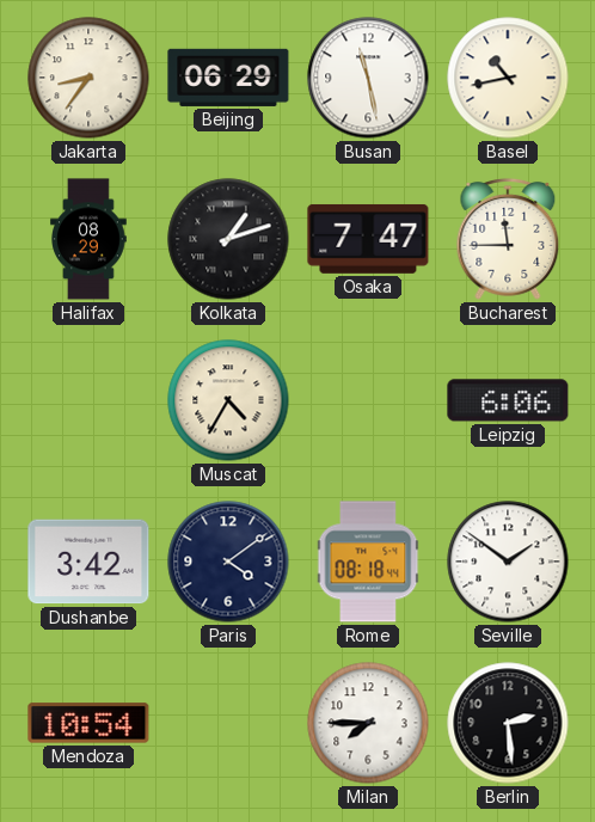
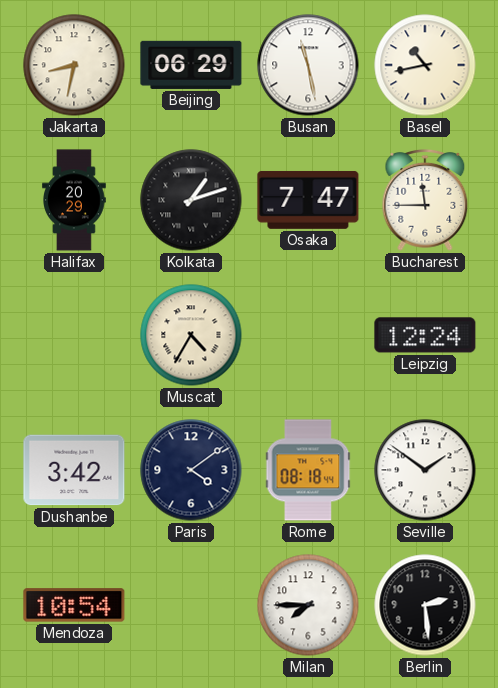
Jakarta: 8:36 -> 8:32 (74, 65)
Halifax: 08:29 -> 20:29 (75, 200)
Leipzig: 6:06 -> 12:24 (425, 335)
